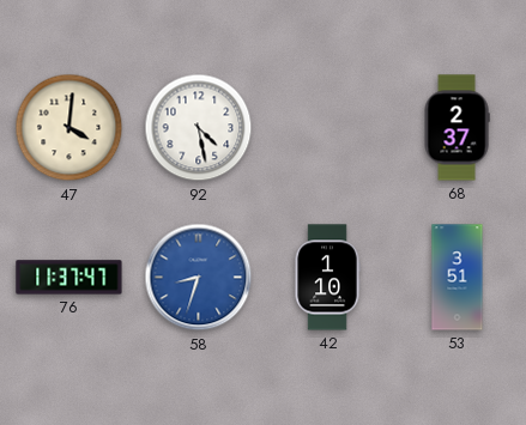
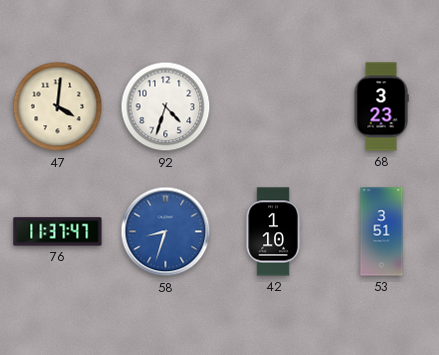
92: 4:28 -> 4:33 (166, 107)
68: 2:37 -> 3:23 (381, 107)
